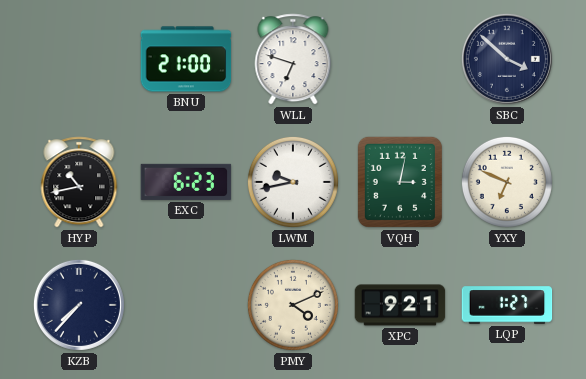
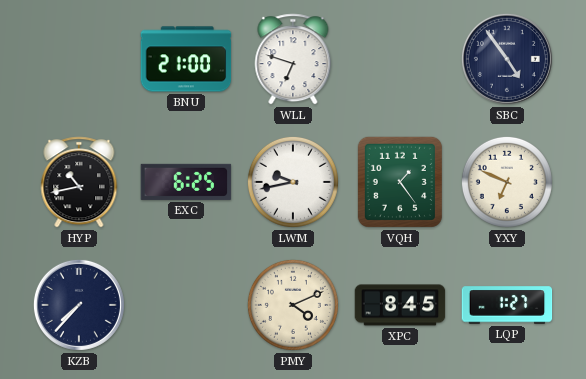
SBC: 3:52 -> 4:54 (507, 59)
EXC: 6:23 -> 6:25 (186, 182)
VQH: 3:02 -> 1:24 (400, 182)
XPC: 9:21 -> 8:45 (400, 305)
